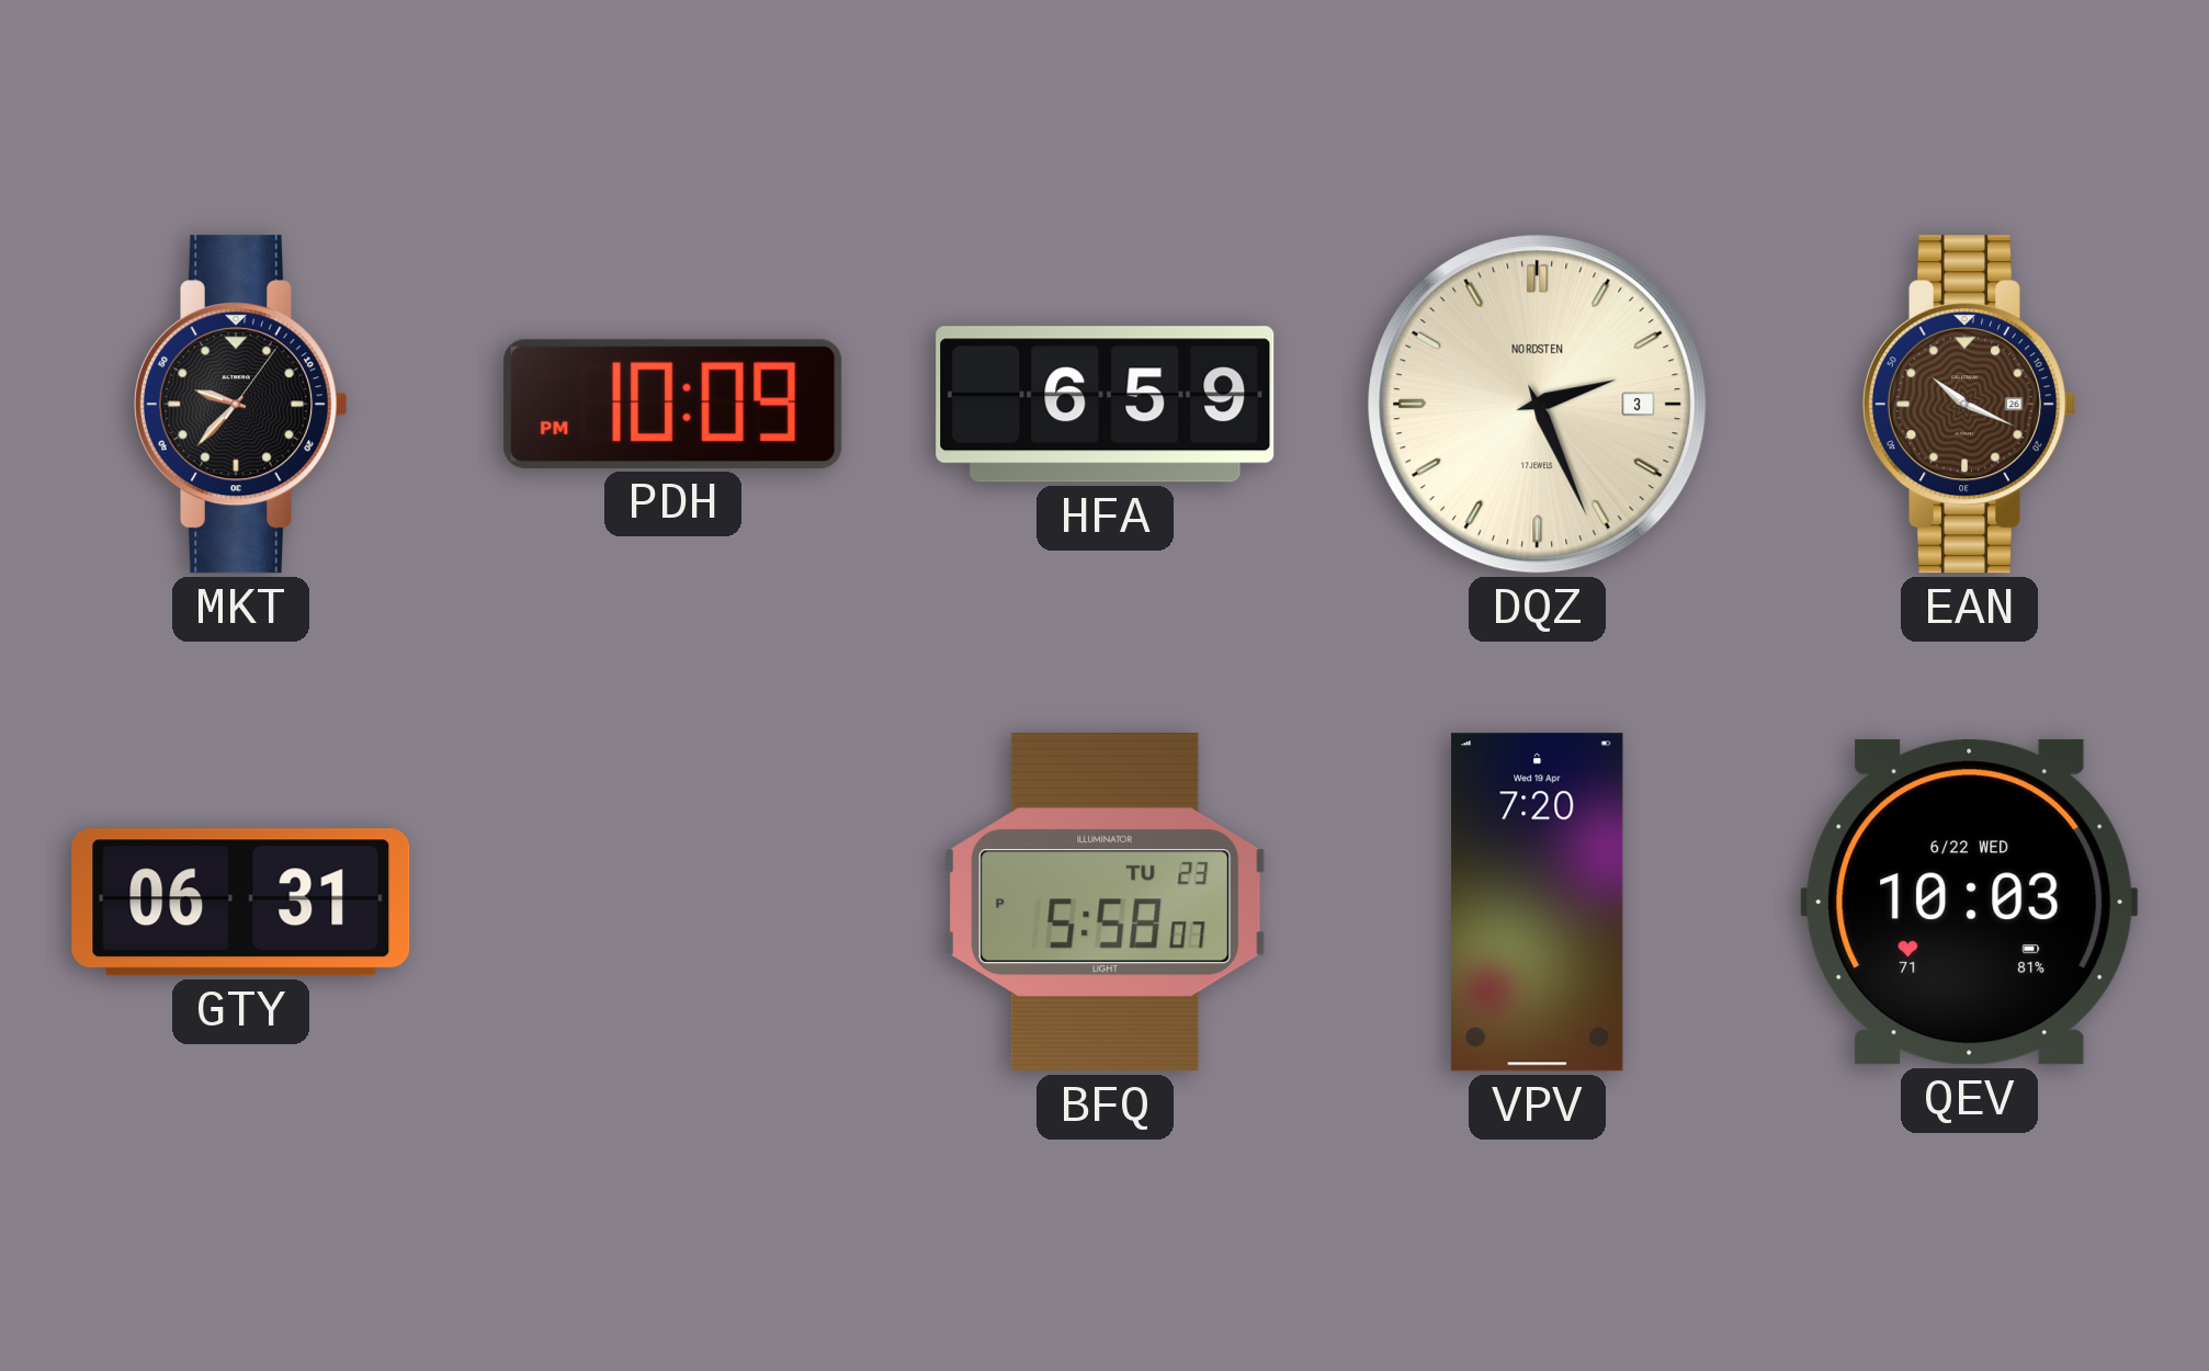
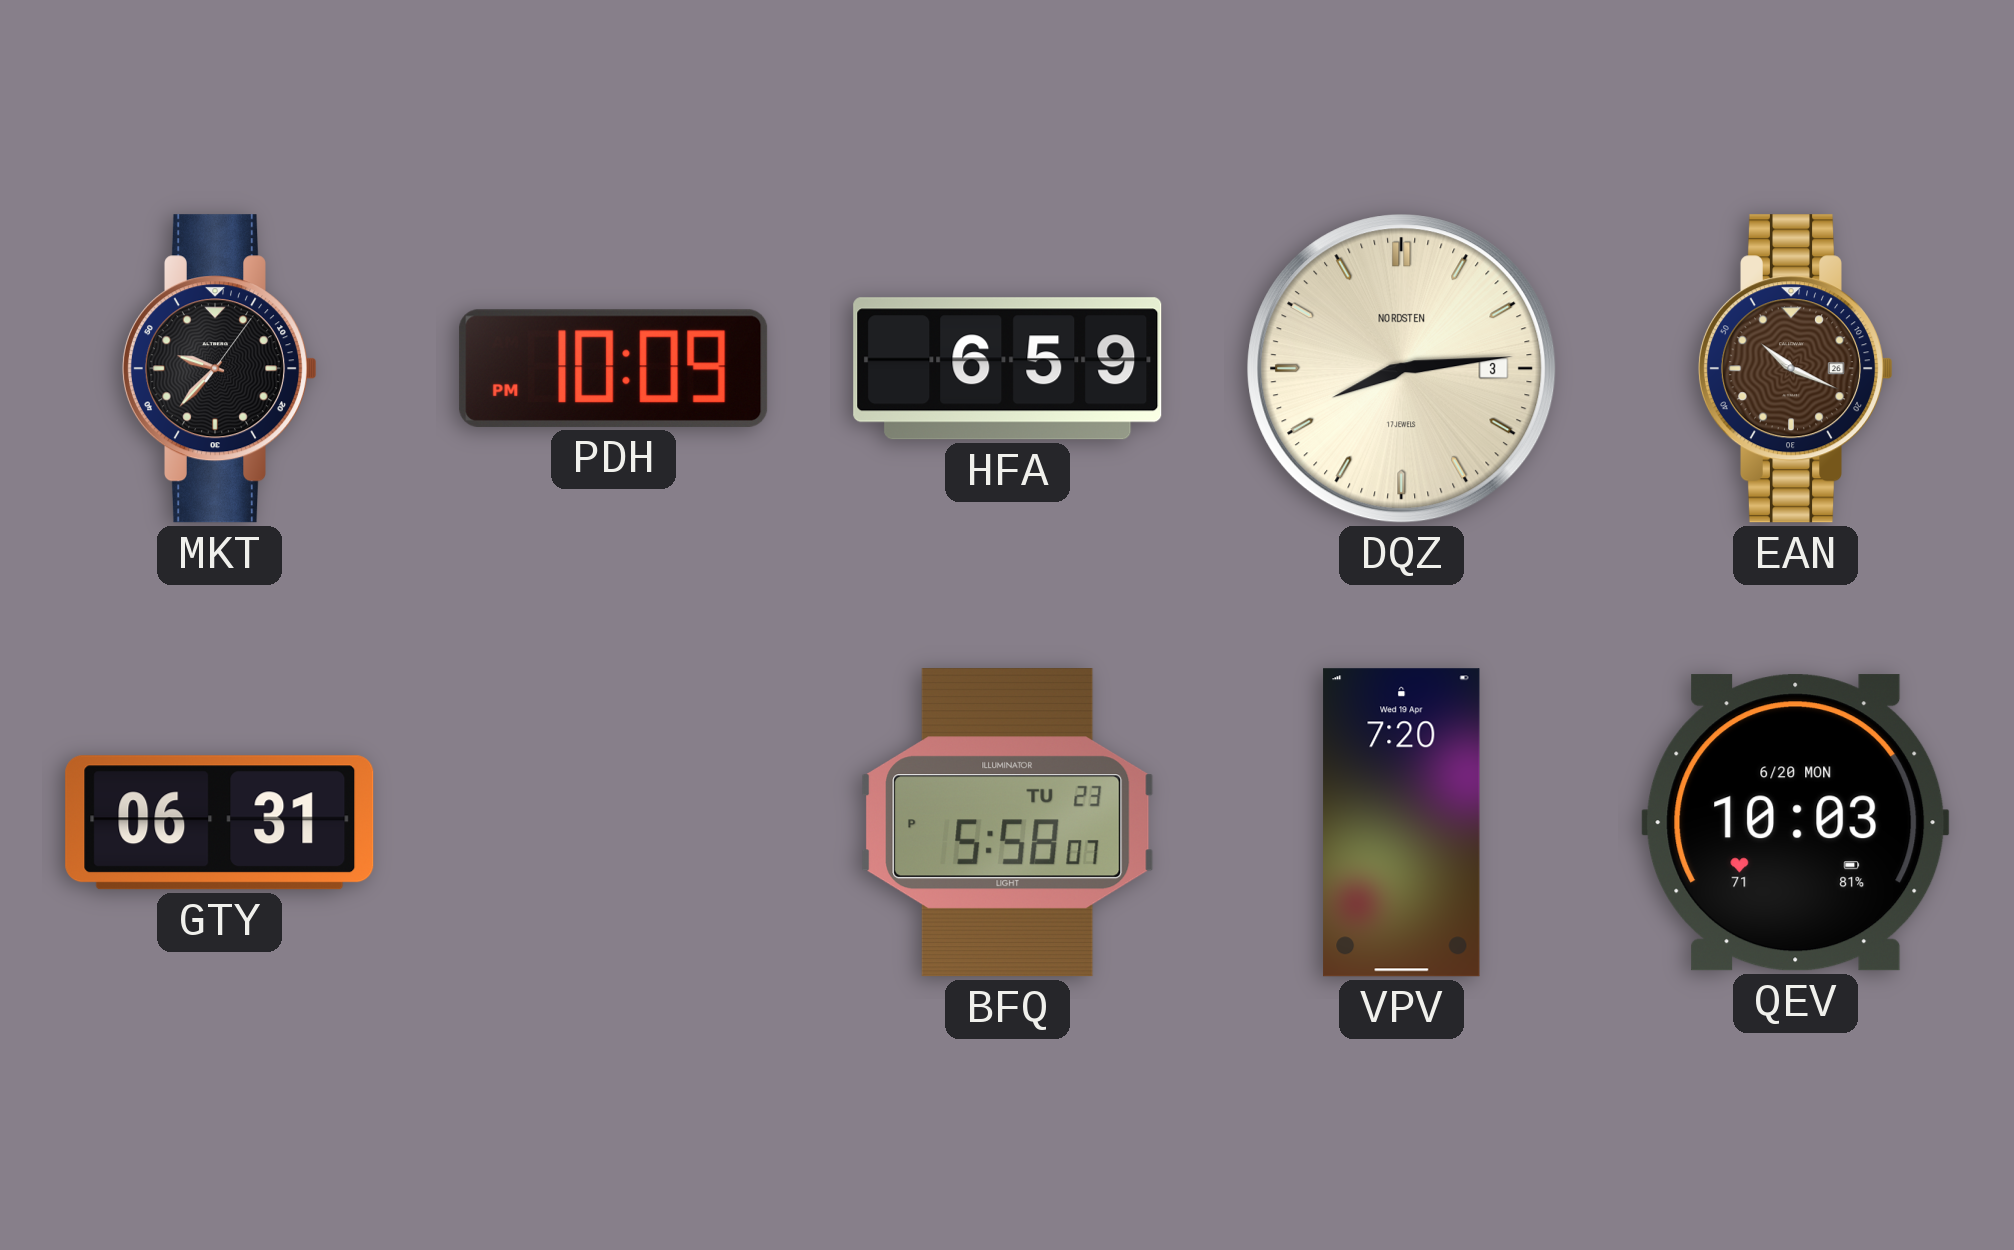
DQZ: 2:26 -> 8:14 (1402, 369)
QEV date: 6/22 WED -> 6/20 MON (1796, 823)
